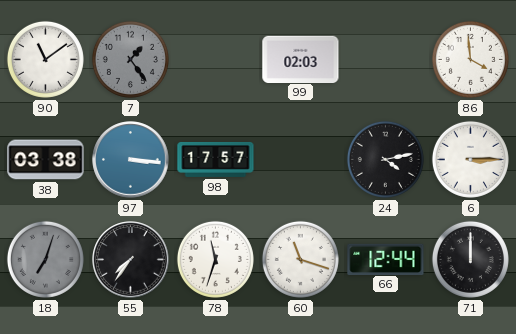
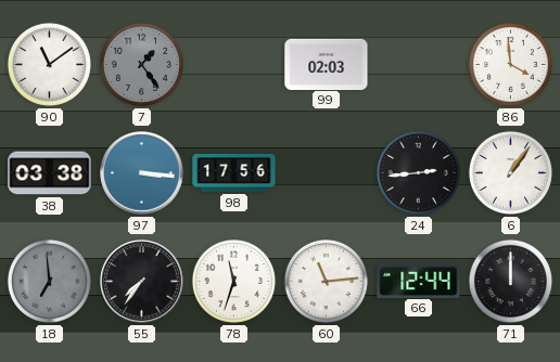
98: 17:57 -> 17:56 (234, 172)
24: 4:13 -> 2:44 (418, 172)
6: 3:15 -> 1:06 (510, 172)
18: 7:03 -> 6:59 (49, 281)
60: 11:18 -> 11:14 (326, 281)
